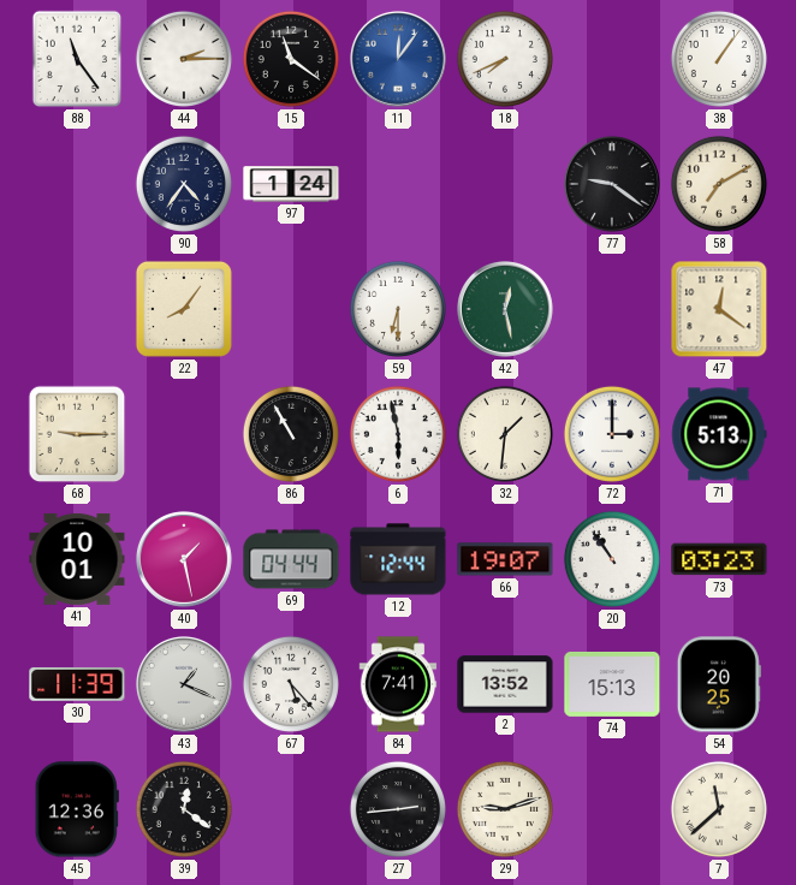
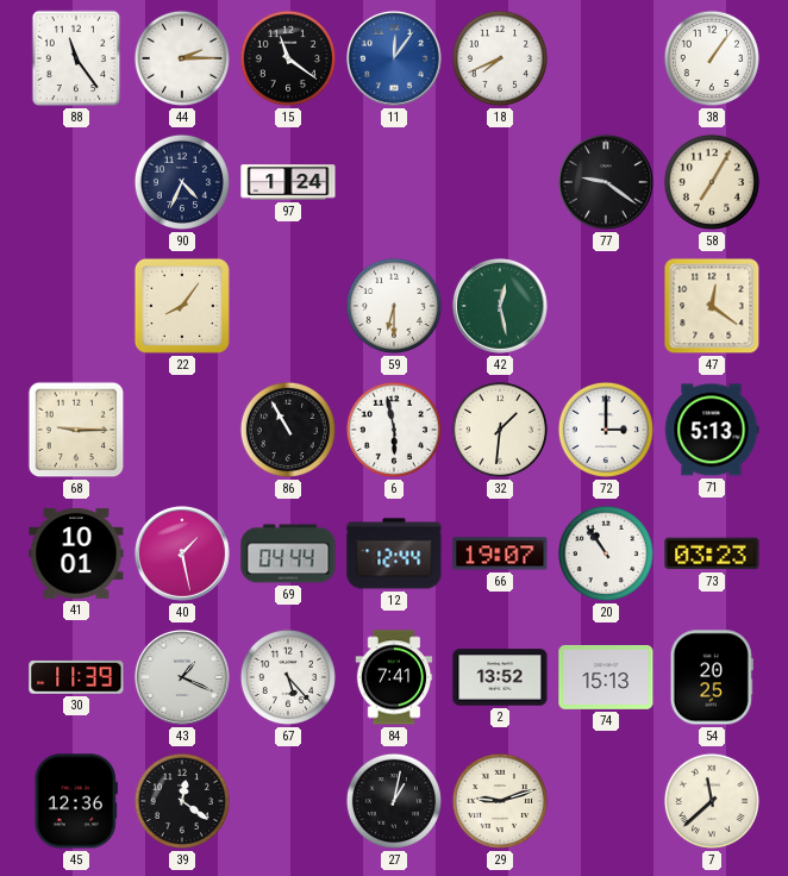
90: 4:36 -> 4:34 (182, 182)
58: 7:10 -> 7:05 (712, 182)
27: 2:44 -> 1:02 (394, 801)
